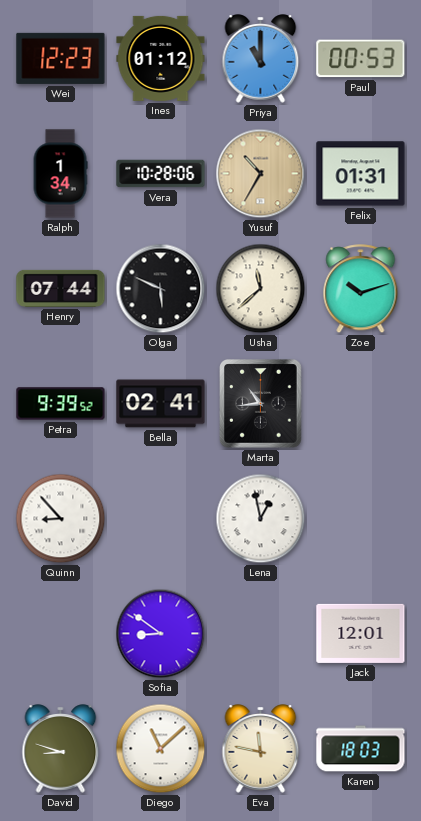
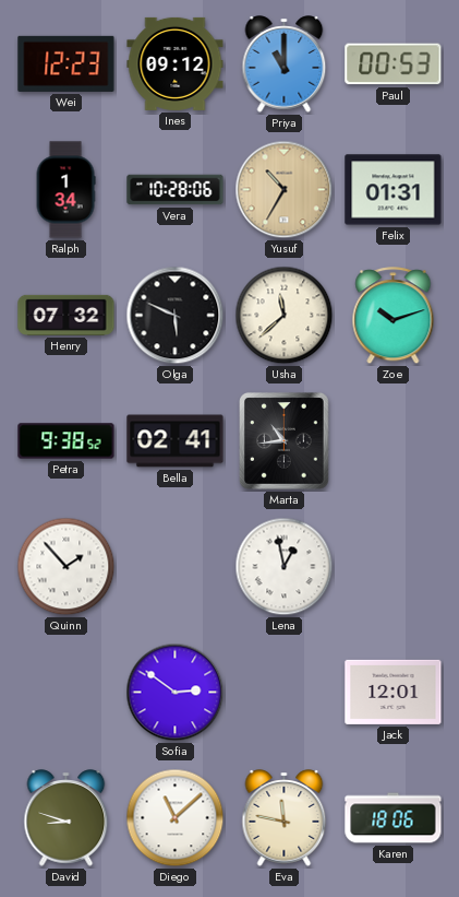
Ines: 01:12 -> 09:12 (176, 63)
Henry: 07:44 -> 07:32 (67, 315)
Petra: 9:39 -> 9:38 (67, 441)
Quinn: 8:53 -> 1:53 (67, 567)
Sofia: 8:51 -> 2:51 (176, 693)
Karen: 18:03 -> 18:06 (394, 818)
